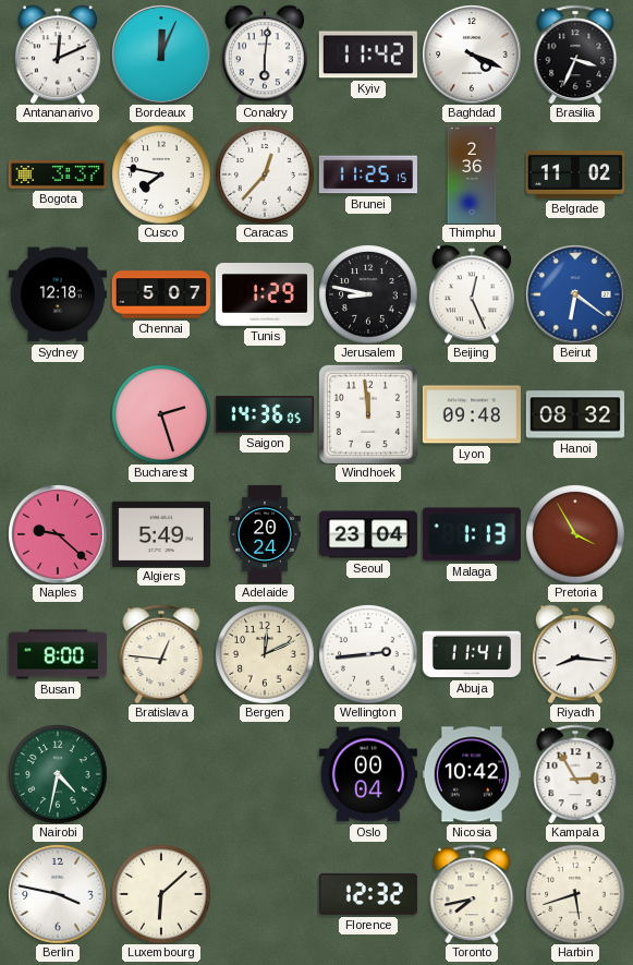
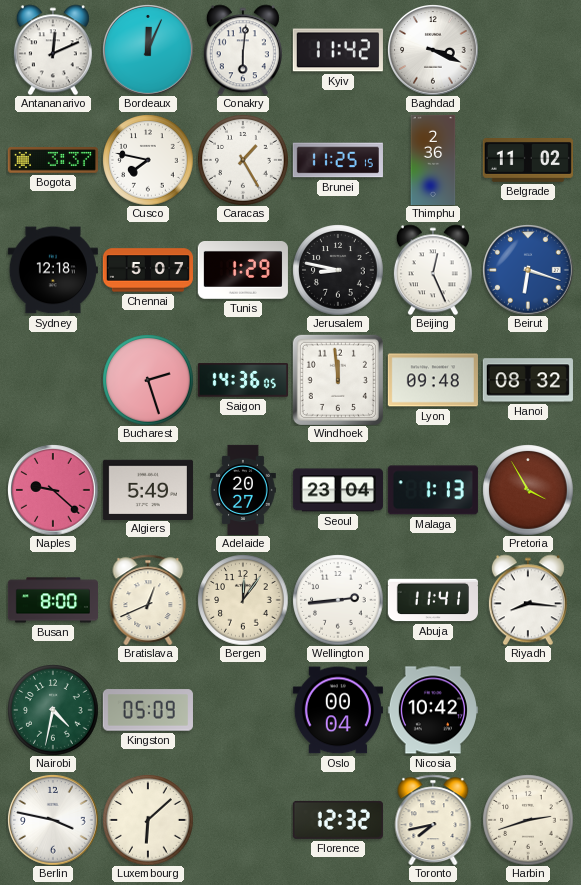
Baghdad: 4:19 -> 3:19 (433, 50)
Brasilia: 3:34 -> none (575, 55)
Caracas: 12:37 -> 1:25 (243, 160)
Beirut: 6:21 -> 6:18 (528, 270)
Adelaide: 20:24 -> 20:27 (244, 489)
Bratislava: 12:46 -> 12:41 (148, 600)
Bergen: 12:11 -> 12:06 (243, 600)
Kingston: none -> 05:09 (148, 710)
Kampala: 2:55 -> none (575, 774)
Harbin: 5:42 -> 2:42 (528, 820)
